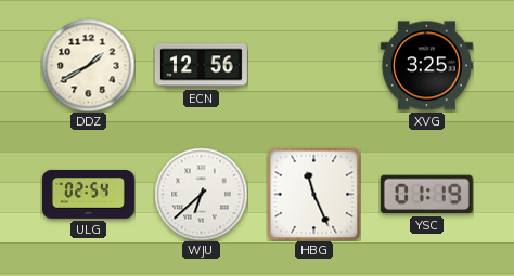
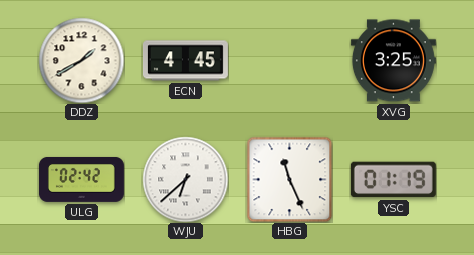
ECN: 12:56 -> 4:45 (185, 61)
ULG: 02:54 -> 02:42 (81, 179)
